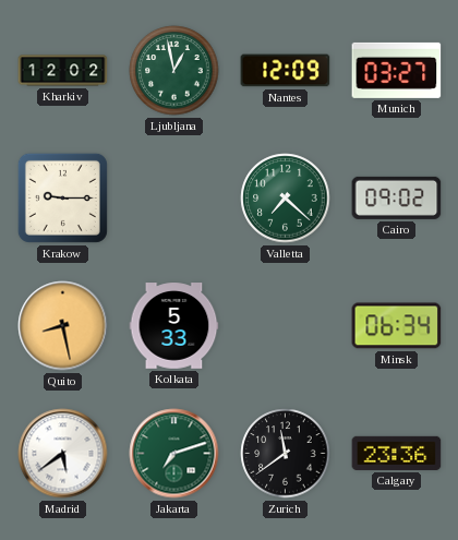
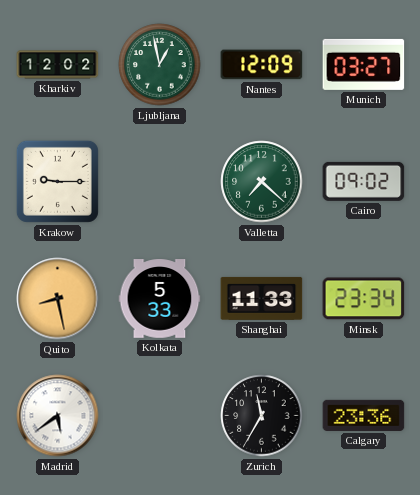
Shanghai: none -> 11:33 (262, 298)
Minsk: 06:34 -> 23:34 (364, 299)
Jakarta: 7:12 -> none (174, 454)
Zurich: 11:39 -> 11:35 (262, 416)
